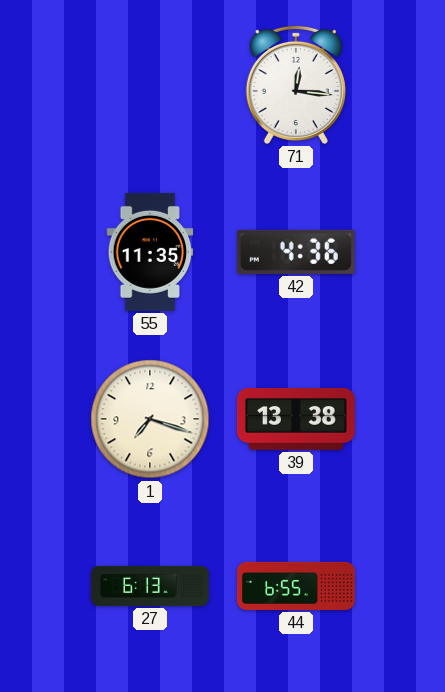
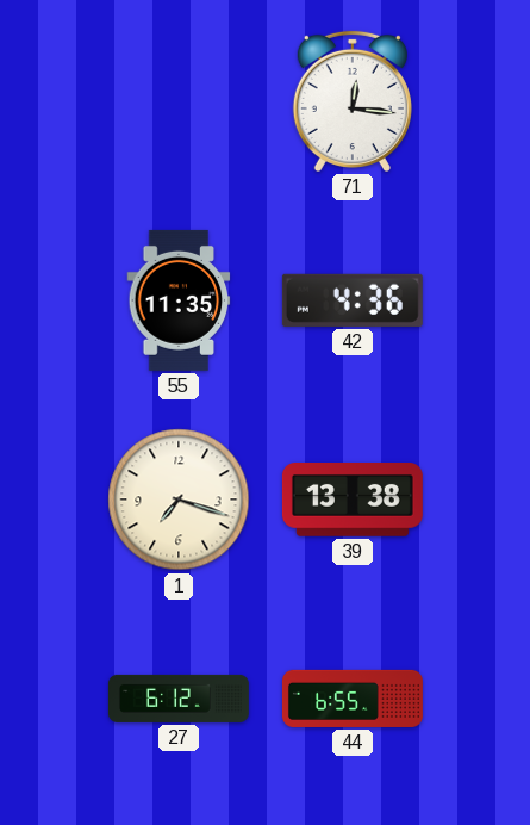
27: 6:13 -> 6:12 (179, 699)
